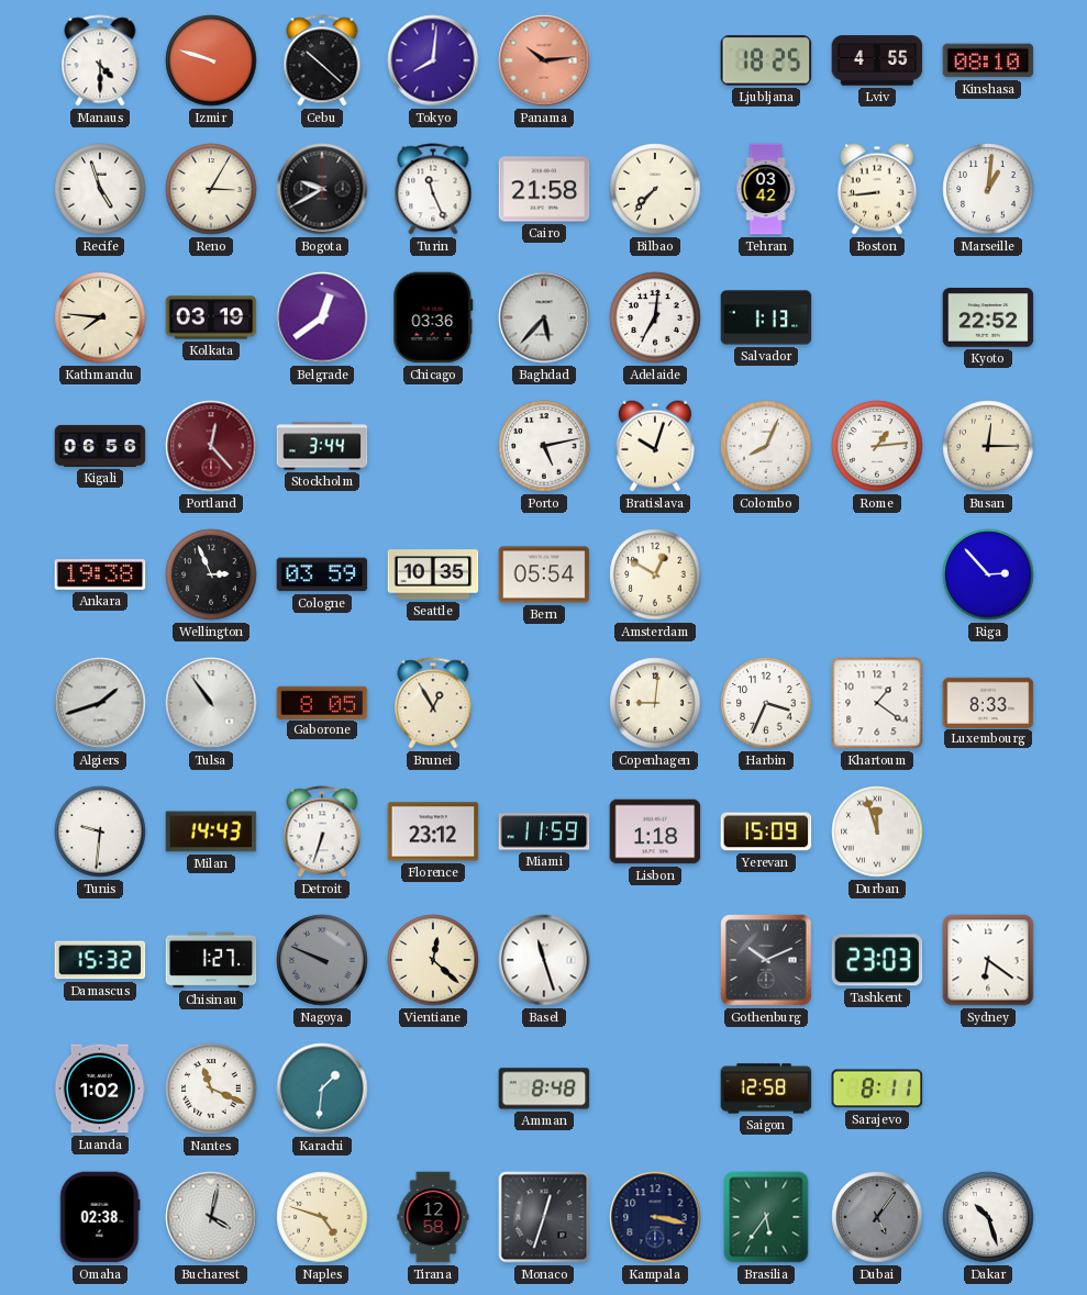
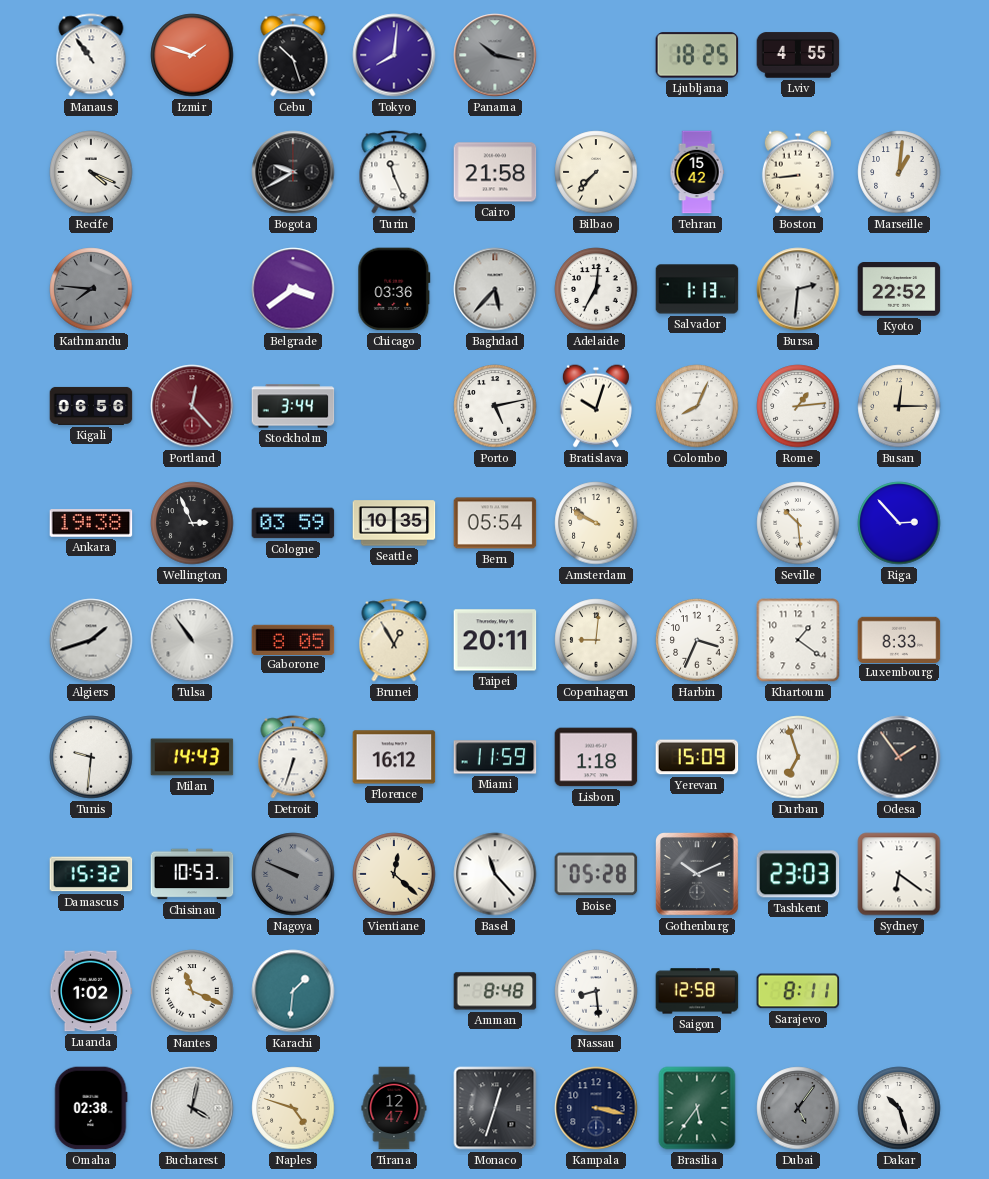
Manaus: 4:30 -> 10:54 (91, 55)
Izmir: 9:48 -> 1:48 (192, 55)
Cebu: 10:22 -> 10:27 (293, 55)
Panama: 10:14 -> 10:17 (495, 55)
Panama dial: salmon -> grey (495, 55)
Kinshasa: 08:10 -> none (988, 60)
Recife: 4:57 -> 4:19 (91, 172)
Reno: 3:05 -> none (211, 189)
Tehran: 03:42 -> 15:42 (697, 172)
Kathmandu dial: cream -> grey (91, 289)
Kolkata: 03:19 -> none (211, 317)
Belgrade: 12:39 -> 3:39 (293, 289)
Bursa: none -> 2:31 (798, 289)
Amsterdam: 12:50 -> 9:50 (596, 523)
Seville: none -> 10:29 (798, 523)
Taipei: none -> 20:11 (495, 640)
Florence: 23:12 -> 16:12 (394, 757)
Durban: 11:57 -> 6:57 (798, 757)
Odesa: none -> 1:54 (899, 757)
Chisinau: 1:27 -> 10:53 (192, 874)
Basel: 11:27 -> 11:23 (495, 874)
Boise: none -> 05:28 (596, 874)
Nassau: none -> 8:29 (596, 991)
Tirana: 12:58 -> 12:47 (394, 1108)
